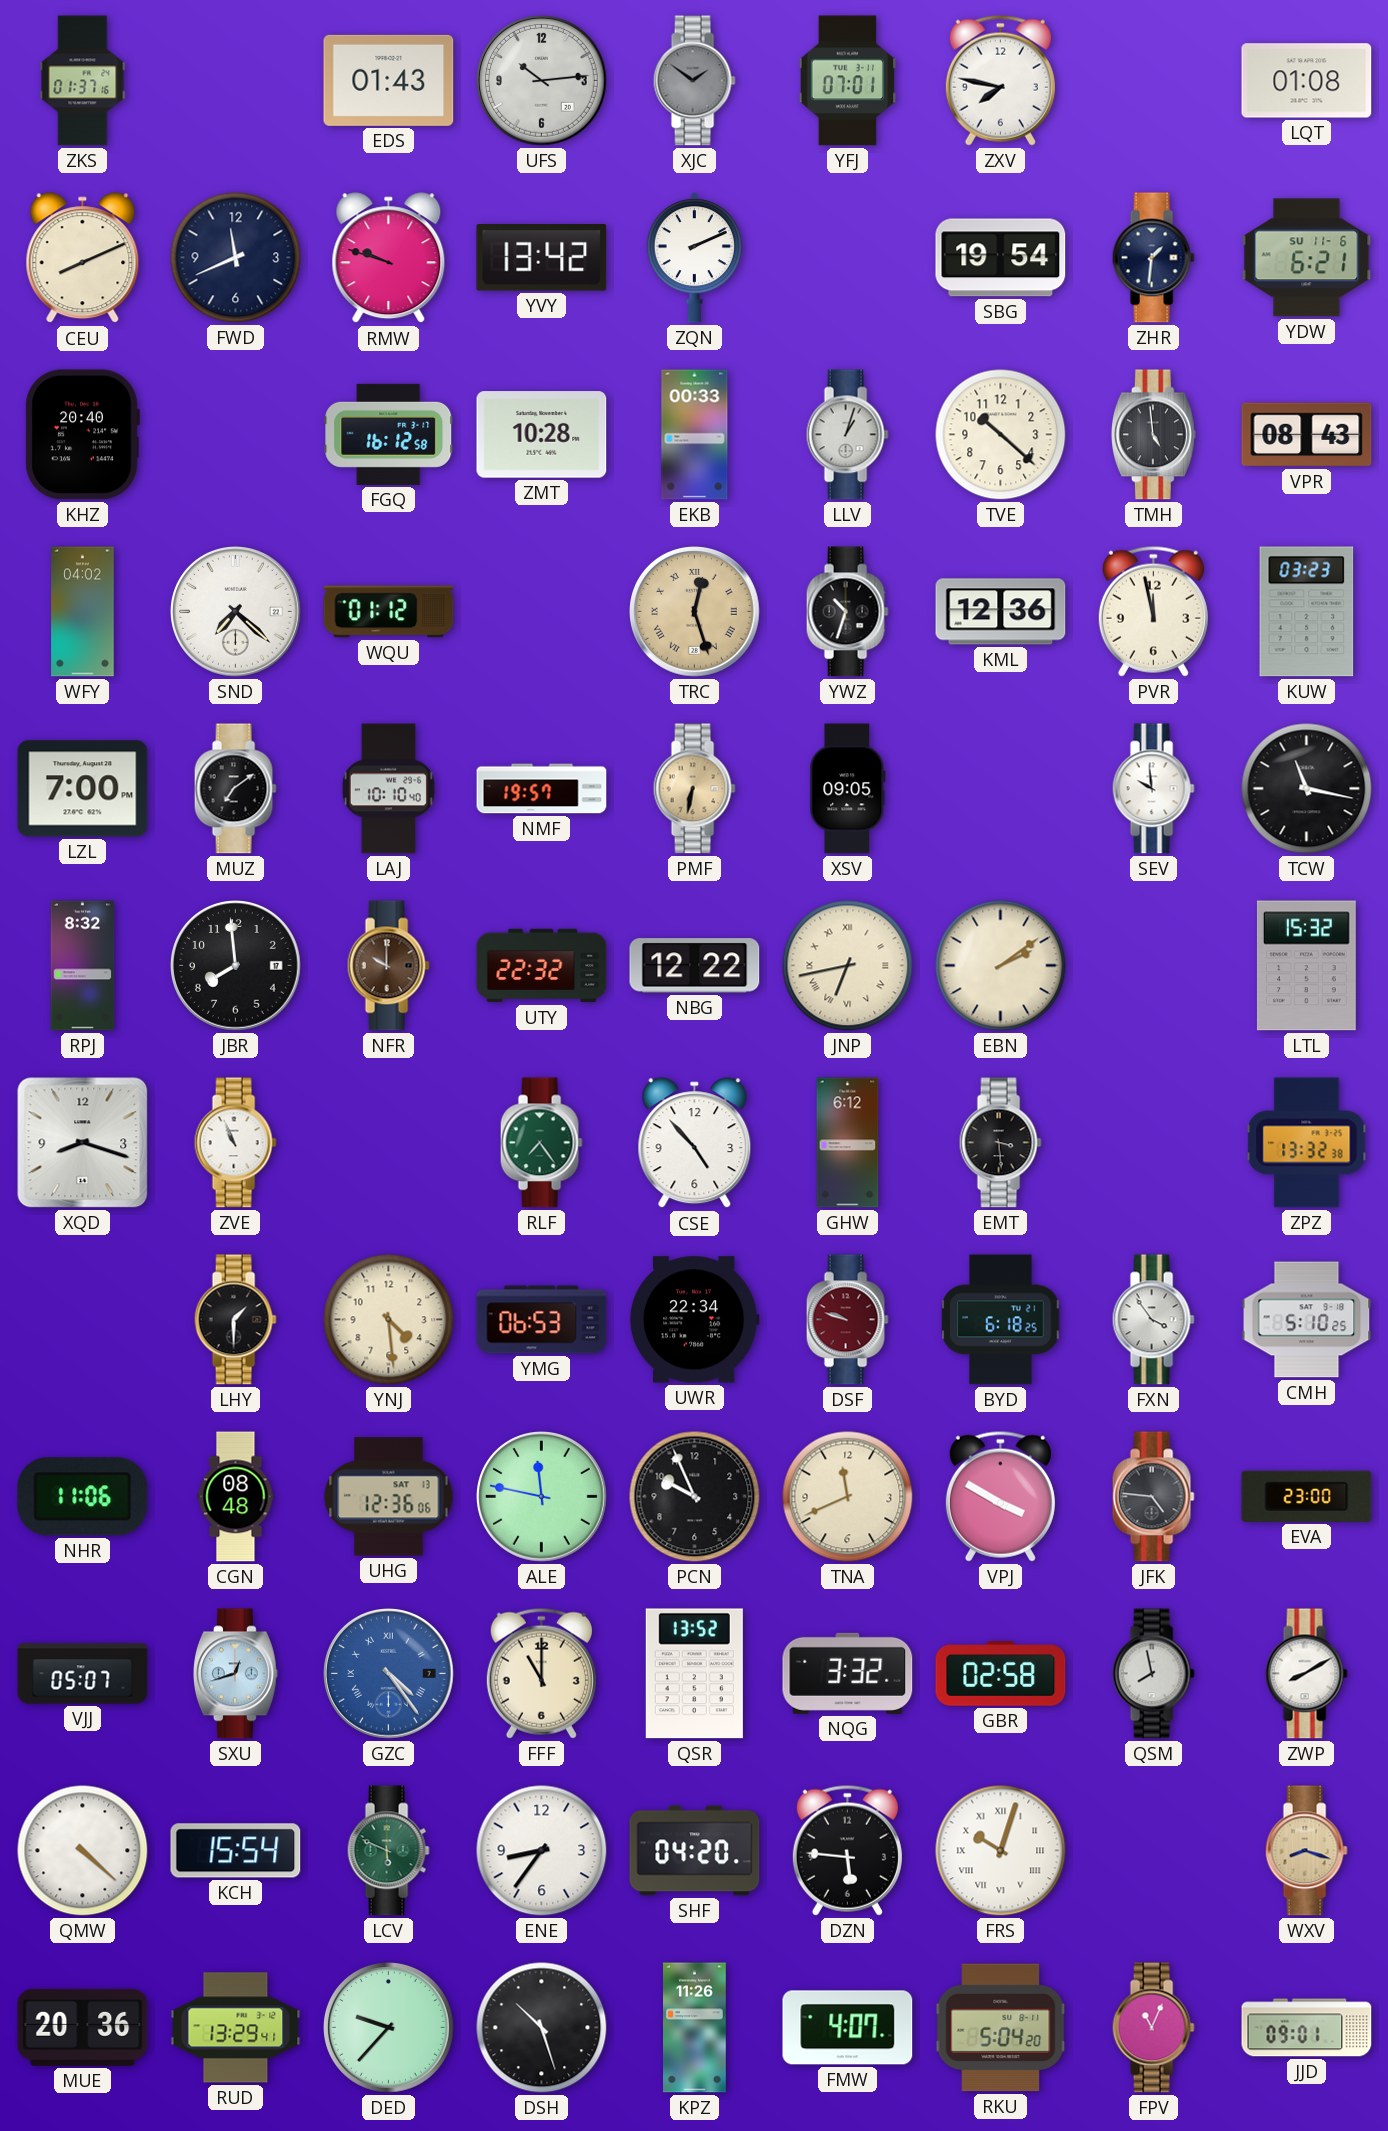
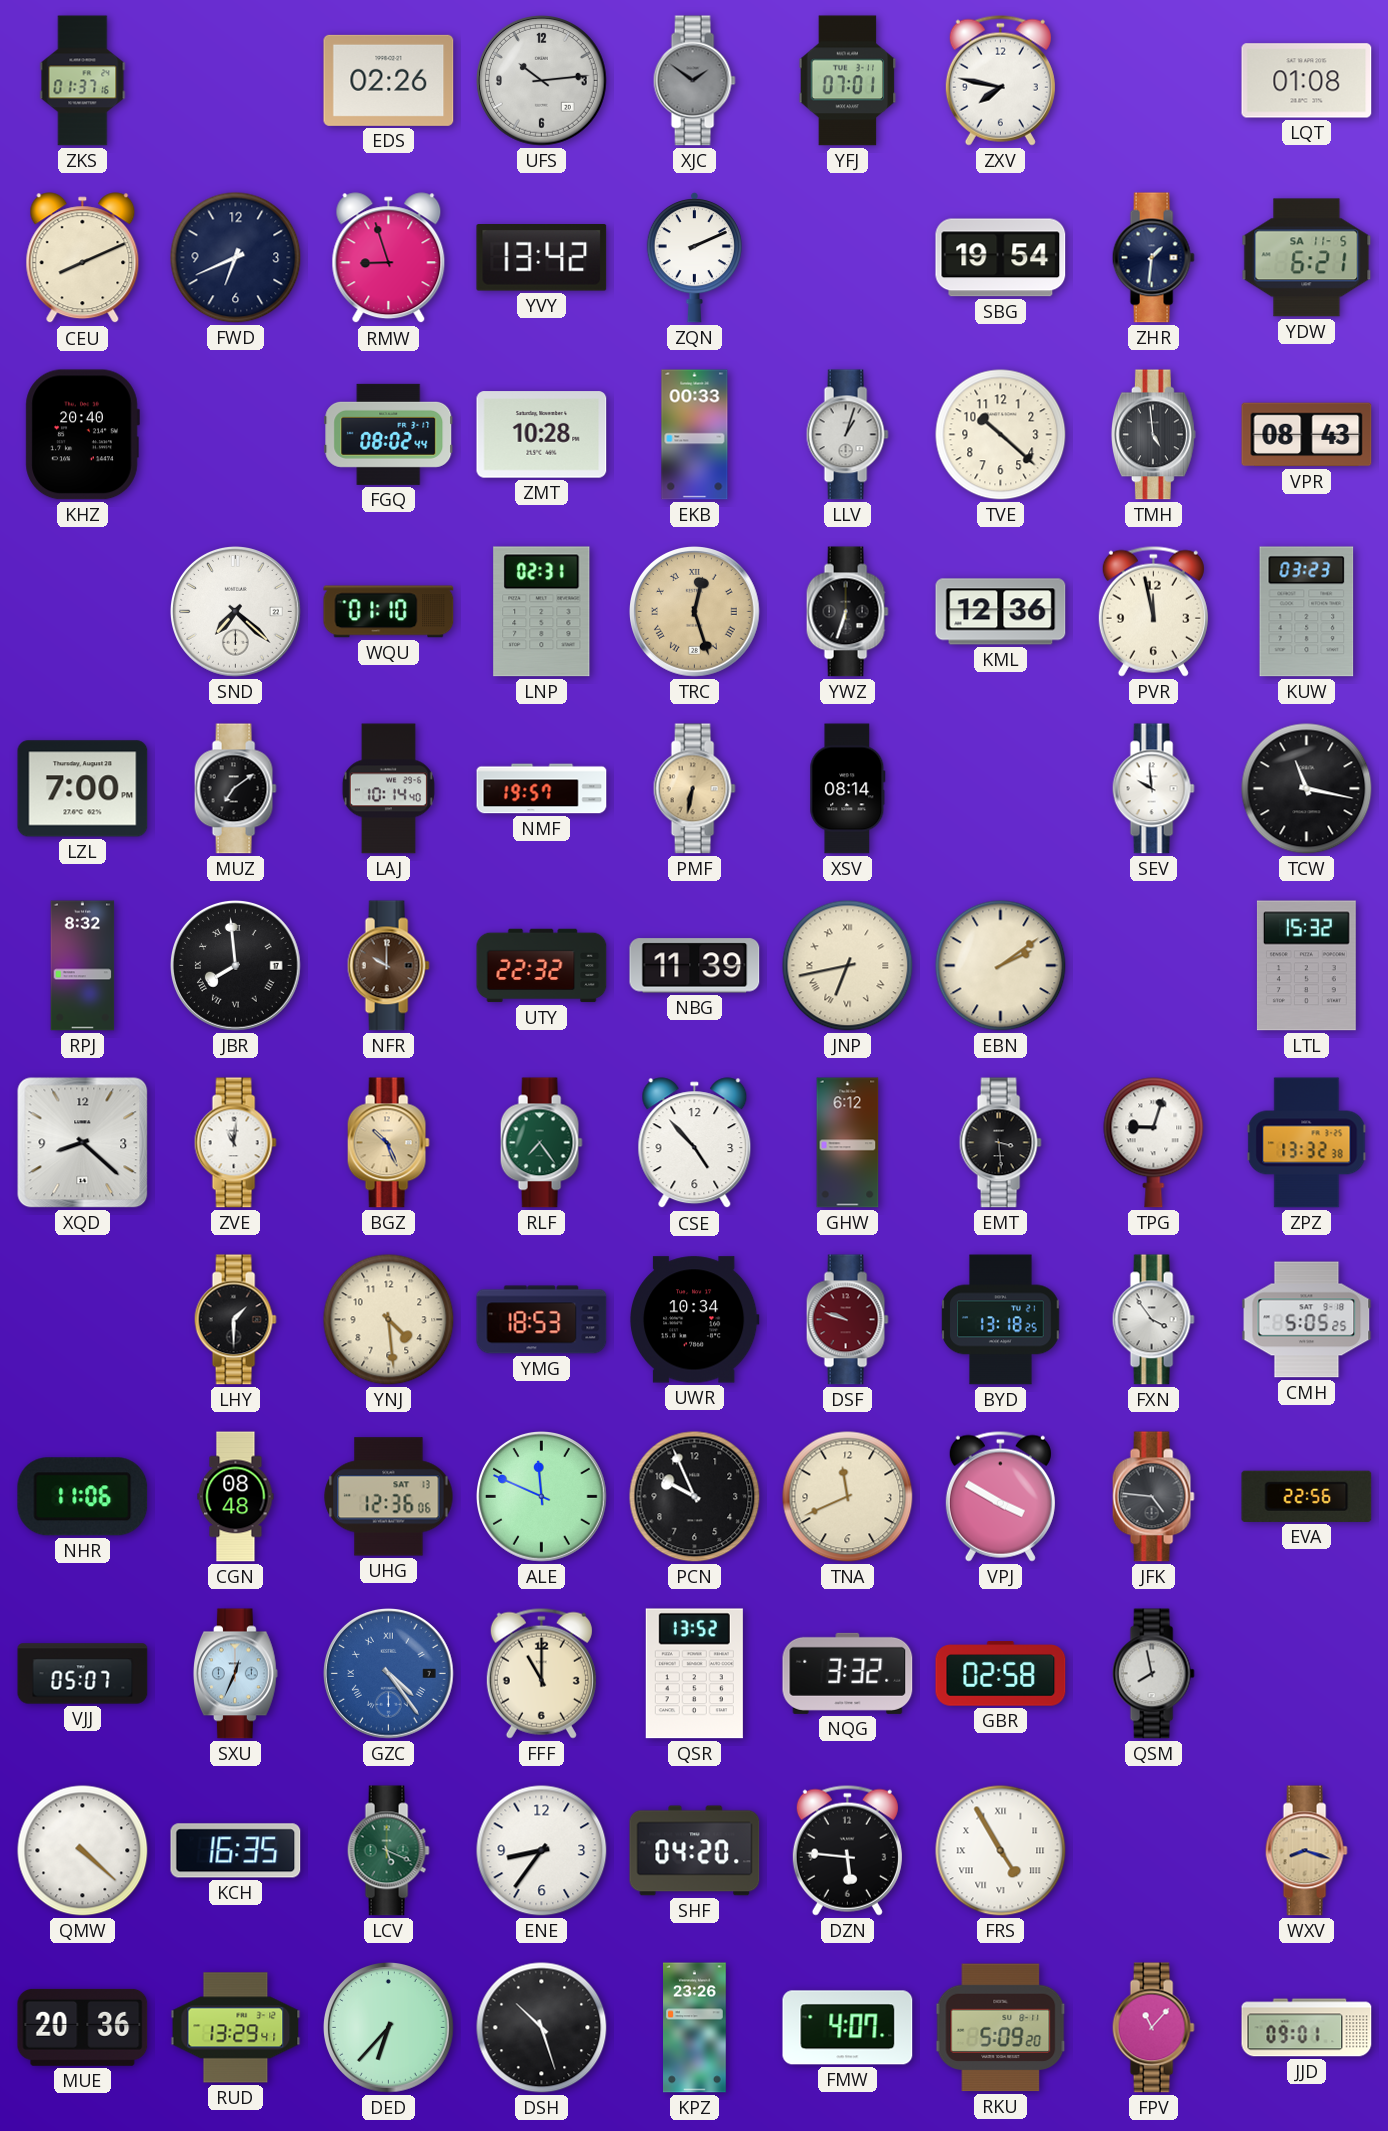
EDS: 01:43 -> 02:26 (389, 80)
FWD: 11:41 -> 6:41 (236, 258)
RMW: 9:48 -> 8:57 (389, 258)
YDW date: SU 11-6 -> SA 11-5 (1307, 258)
FGQ: 16:12 -> 08:02 (389, 434)
WFY: 04:02 -> none (83, 612)
WQU: 01:12 -> 01:10 (389, 612)
LNP: none -> 02:31 (542, 612)
YWZ: 10:33 -> 6:33 (847, 612)
LAJ: 10:10 -> 10:14 (388, 789)
XSV: 09:05 -> 08:14 (848, 789)
JBR numerals: Arabic -> Roman (236, 966)
NBG: 12:22 -> 11:39 (695, 966)
XQD: 8:18 -> 8:22 (83, 1143)
ZVE: 10:56 -> 11:01 (235, 1143)
BGZ: none -> 10:26 (388, 1143)
TPG: none -> 9:03 (1154, 1143)
YMG: 06:53 -> 18:53 (542, 1320)
UWR: 22:34 -> 10:34 (694, 1320)
BYD: 6:18 -> 13:18 (1001, 1320)
CMH: 5:10 -> 5:05 (1307, 1320)
ALE: 11:47 -> 11:49 (542, 1497)
EVA: 23:00 -> 22:56 (1307, 1496)
SXU: 12:42 -> 12:34 (235, 1674)
ZWP: 8:10 -> none (1306, 1674)
KCH: 15:54 -> 16:35 (236, 1851)
LCV: 5:49 -> 5:19 (388, 1851)
FRS: 10:03 -> 4:55 (1001, 1851)
DED: 9:37 -> 6:37 (389, 2028)
KPZ: 11:26 -> 23:26 (695, 2028)
RKU: 5:04 -> 5:09 (1001, 2028)
FPV: 11:04 -> 11:07 (1153, 2028)
